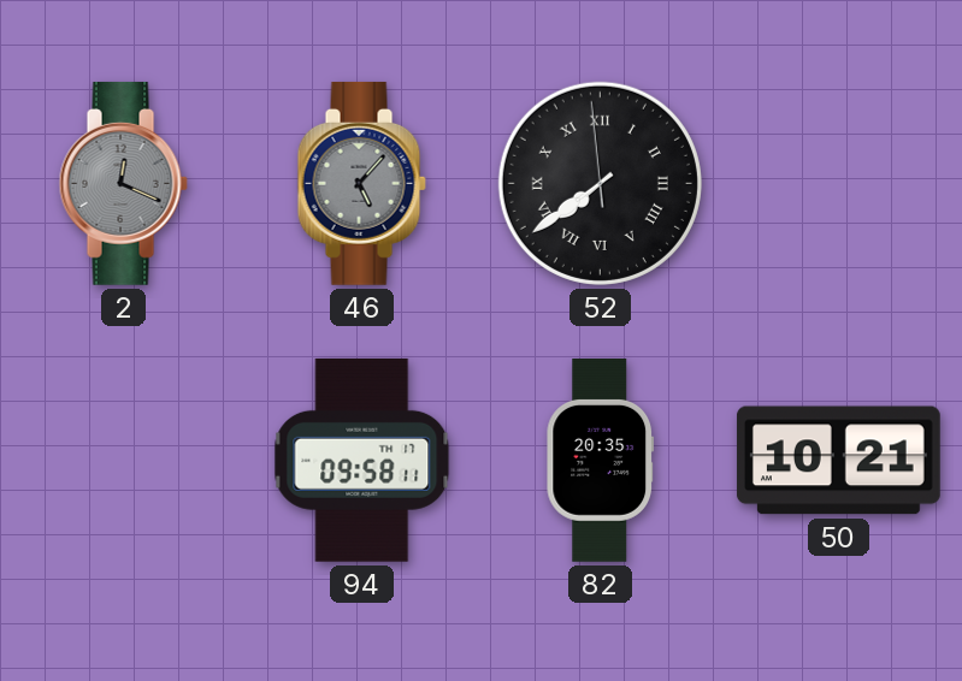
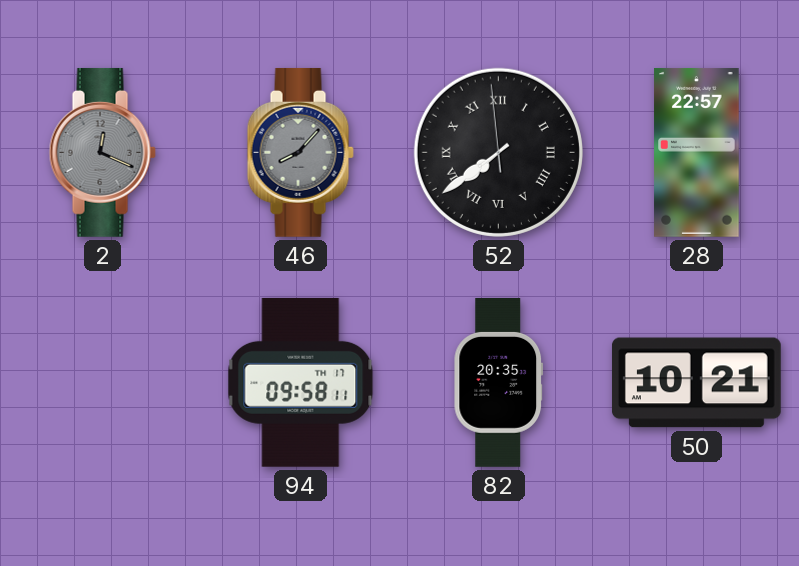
46: 5:07 -> 8:07 (300, 152)
28: none -> 22:57 (697, 153)
